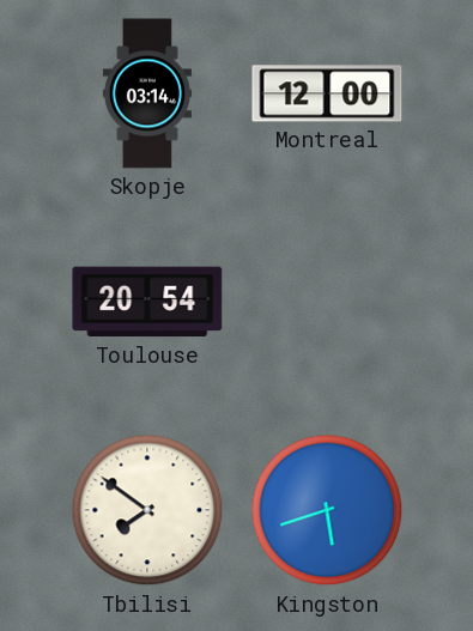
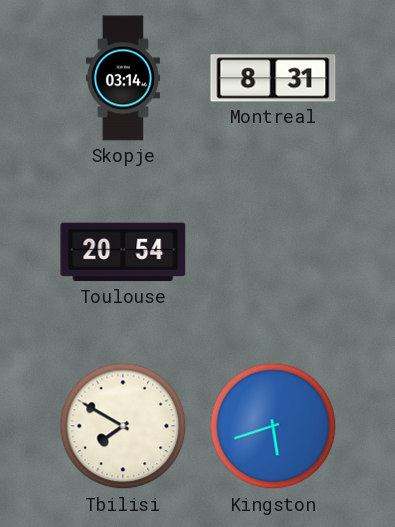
Montreal: 12:00 -> 8:31 (273, 78)
Tbilisi: 7:51 -> 7:50 (123, 426)
